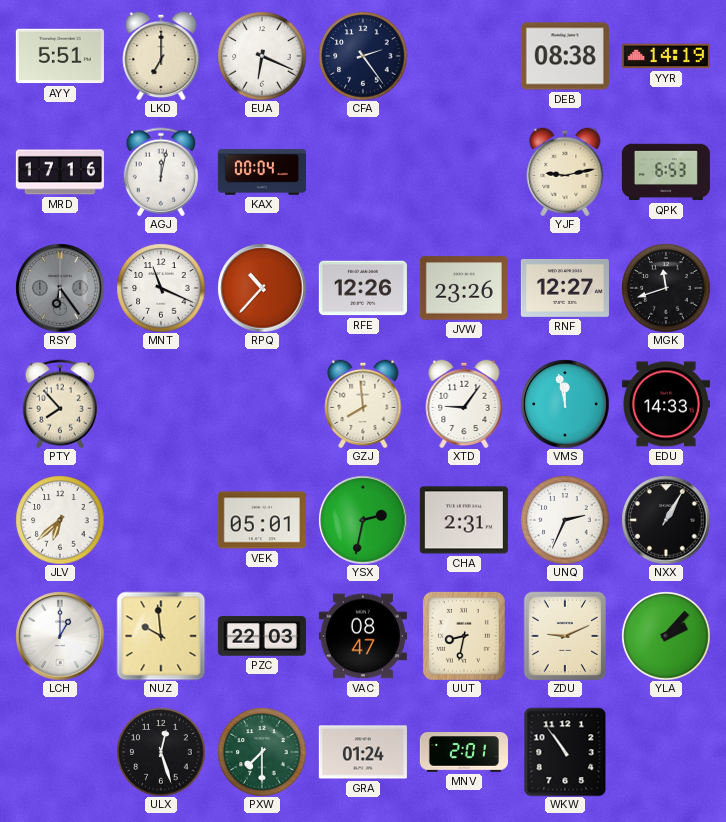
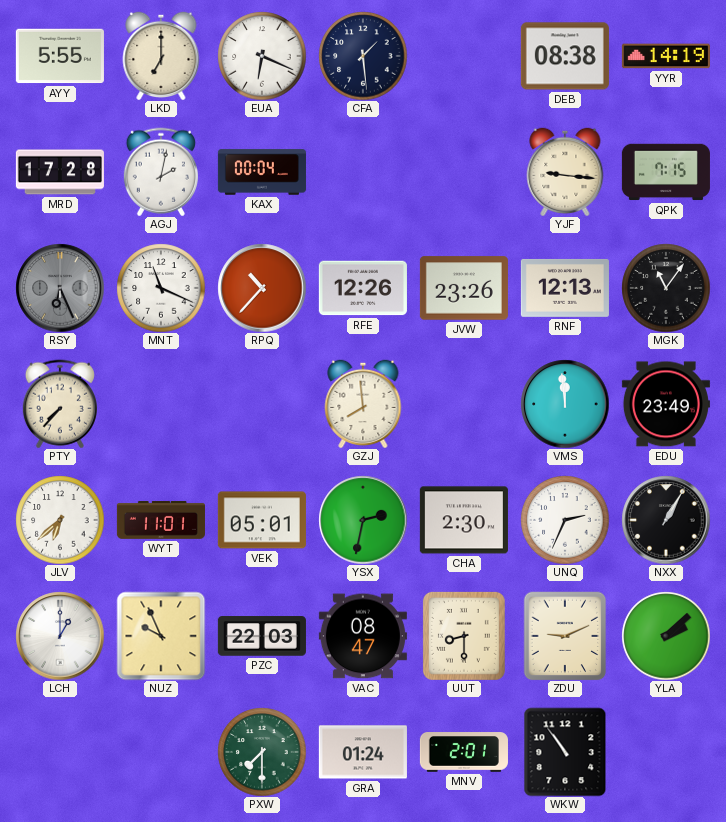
AYY: 5:51 -> 5:55 (60, 56)
CFA: 2:24 -> 1:29 (363, 56)
MRD: 17:16 -> 17:28 (60, 172)
AGJ: 12:02 -> 2:02 (161, 172)
YJF: 9:13 -> 9:16 (565, 172)
QPK: 6:53 -> 7:15 (666, 172)
RSY: 6:24 -> 6:26 (60, 288)
RNF: 12:27 -> 12:13 (565, 288)
MGK: 11:42 -> 11:06 (666, 288)
PTY: 7:53 -> 7:37 (60, 404)
XTD: 9:06 -> none (464, 404)
VMS: 11:58 -> 11:59 (565, 404)
EDU: 14:33 -> 23:49 (666, 404)
WYT: none -> 11:01 (161, 521)
CHA: 2:31 -> 2:30 (464, 520)
NUZ: 9:59 -> 9:56 (161, 636)
UUT: 8:32 -> 8:30 (464, 636)
YLA: 2:07 -> 2:08 (666, 636)
ULX: 12:27 -> none (161, 752)
